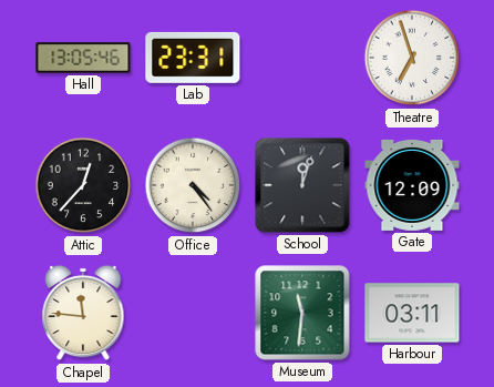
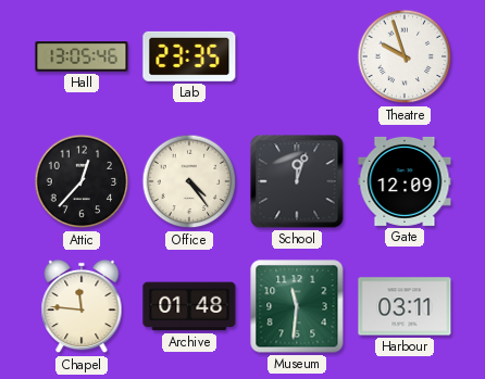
Lab: 23:31 -> 23:35 (189, 56)
Theatre: 6:57 -> 9:57 (405, 56)
Archive: none -> 01:48 (189, 306)
